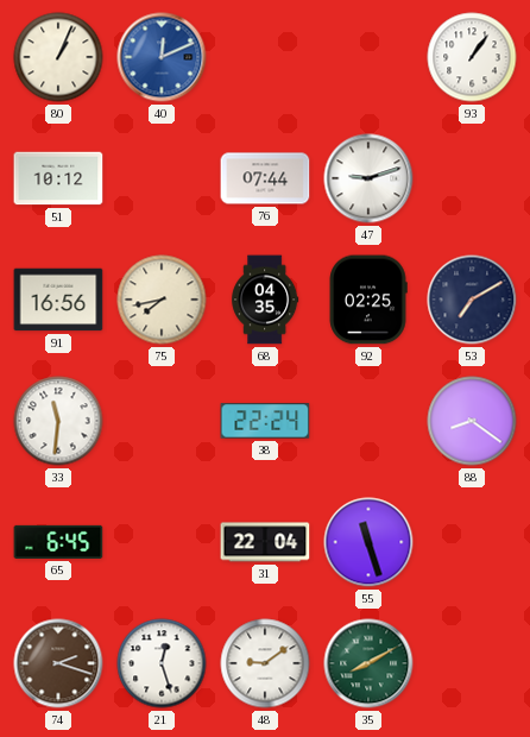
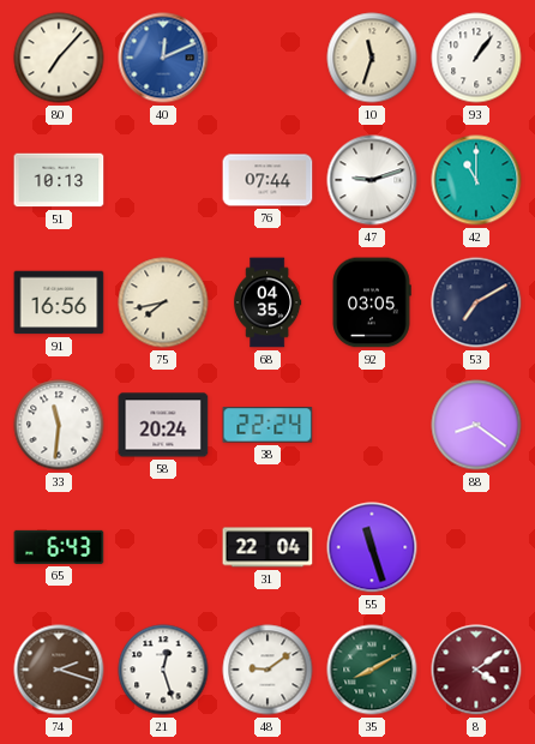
80: 1:04 -> 7:07 (59, 58)
10: none -> 11:33 (372, 58)
51: 10:12 -> 10:13 (59, 180)
42: none -> 11:00 (476, 180)
92: 02:25 -> 03:05 (372, 302)
58: none -> 20:24 (163, 425)
65: 6:45 -> 6:43 (59, 547)
8: none -> 4:09 (476, 670)
